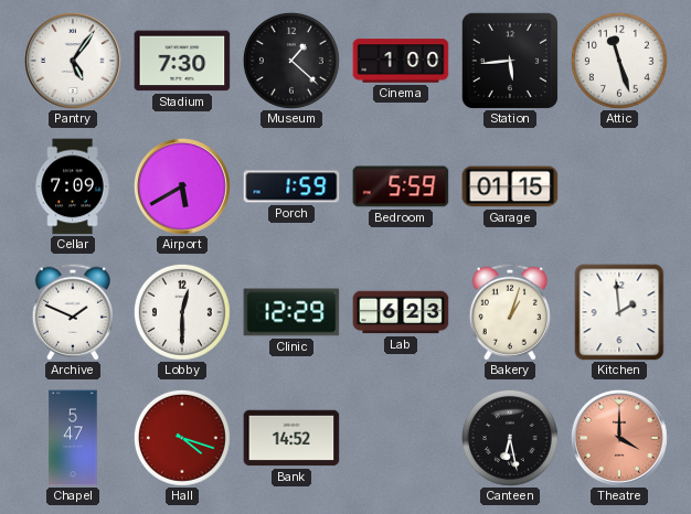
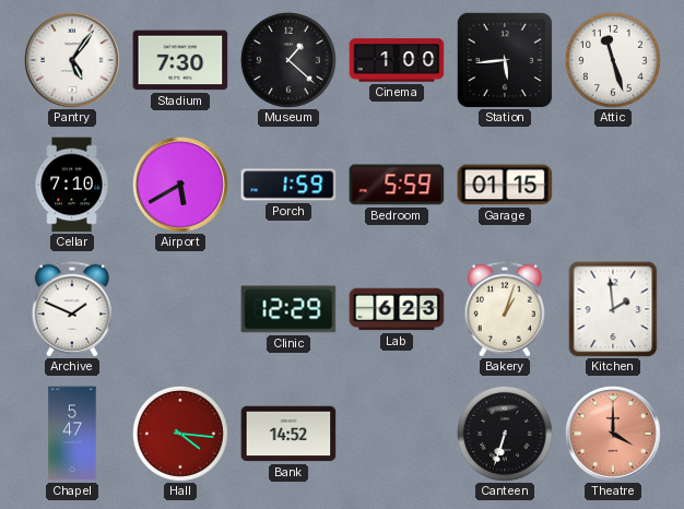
Cellar: 7:09 -> 7:10 (72, 185)
Lobby: 12:30 -> none (182, 312)
Hall: 4:18 -> 4:16 (180, 434)
Canteen: 6:28 -> 6:33 (505, 434)
